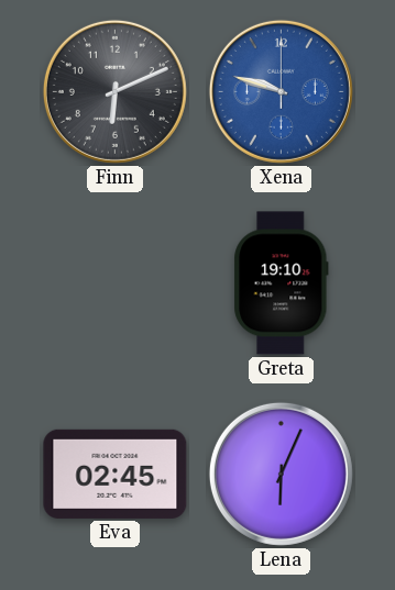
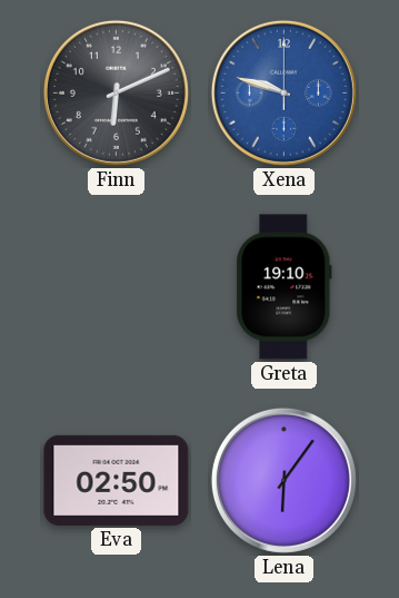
Eva: 02:45 -> 02:50 (117, 480)
Lena: 6:04 -> 6:06 (283, 480)
